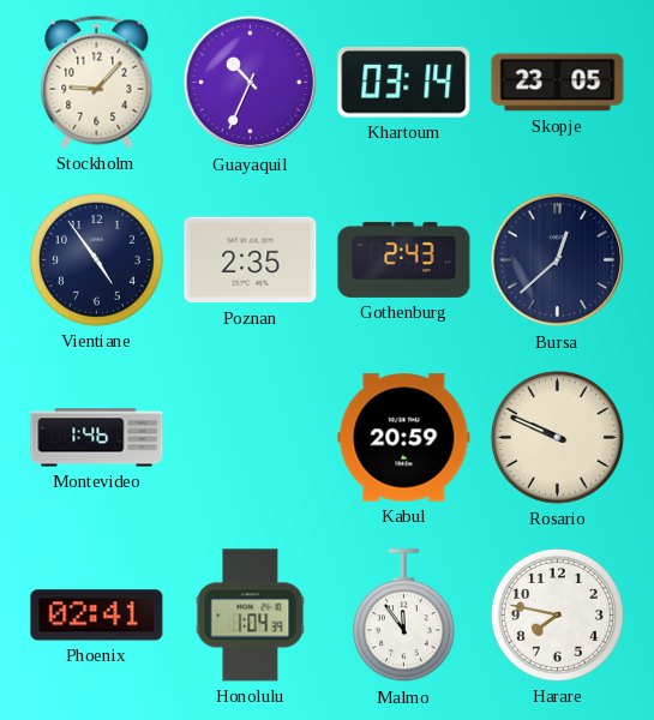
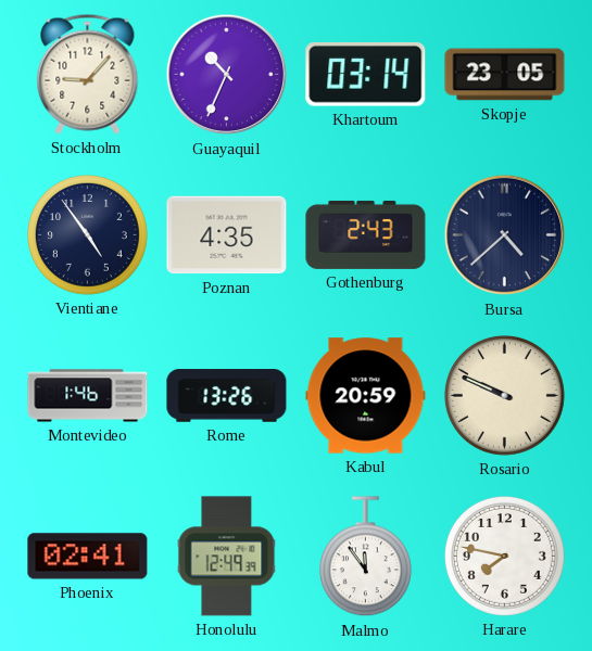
Poznan: 2:35 -> 4:35 (227, 235)
Bursa: 12:38 -> 4:38 (505, 235)
Rome: none -> 13:26 (227, 396)
Honolulu: 1:04 -> 12:49 (227, 557)
